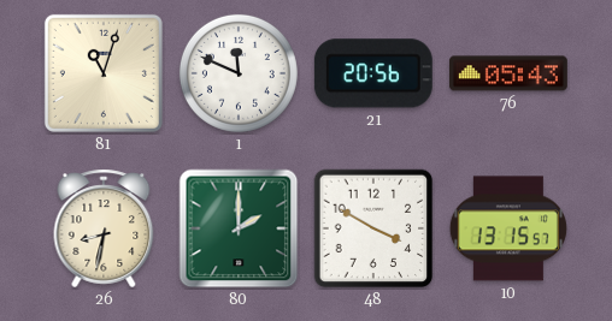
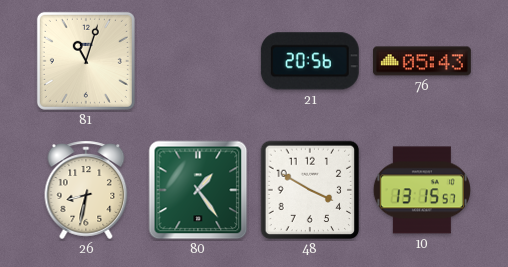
1: 11:49 -> none (239, 73)
80: 2:00 -> 1:24 (198, 190)
